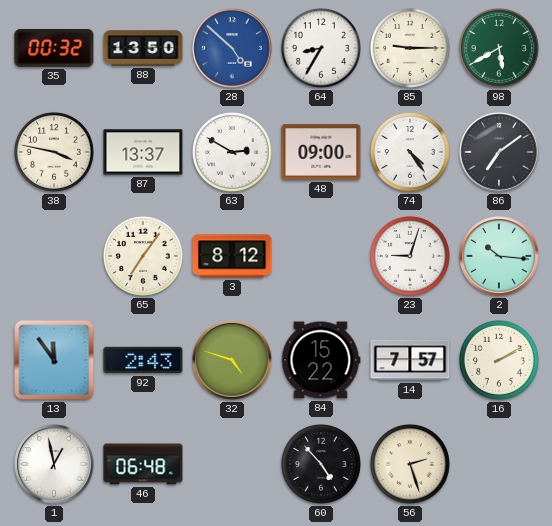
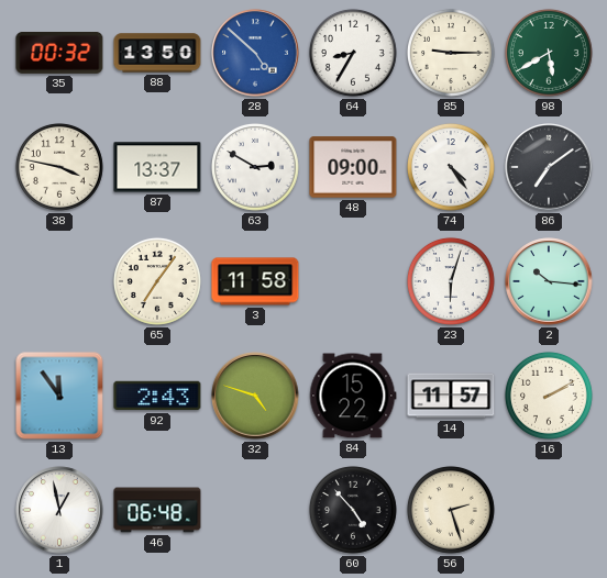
3: 8:12 -> 11:58 (255, 281)
23: 9:03 -> 6:03 (451, 281)
14: 7:57 -> 11:57 (451, 396)
